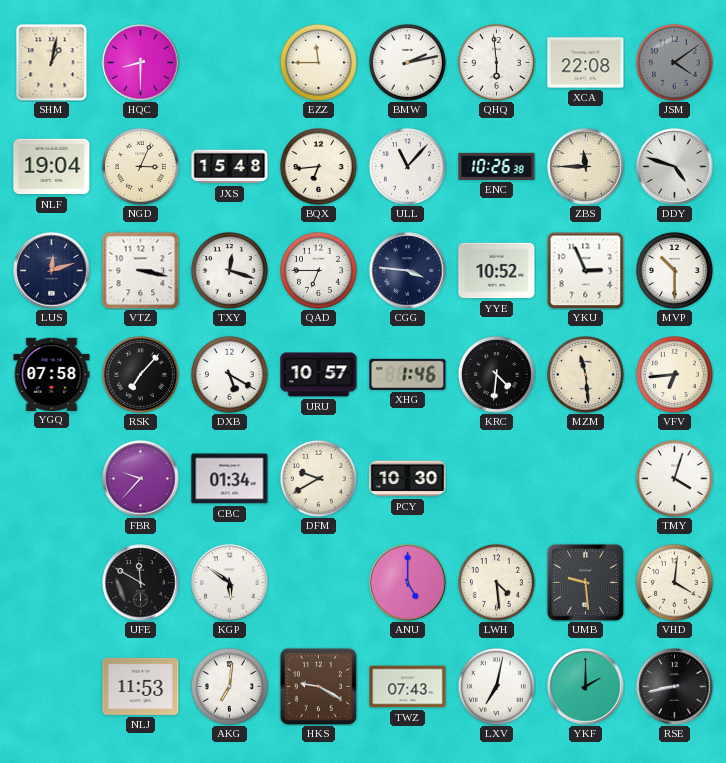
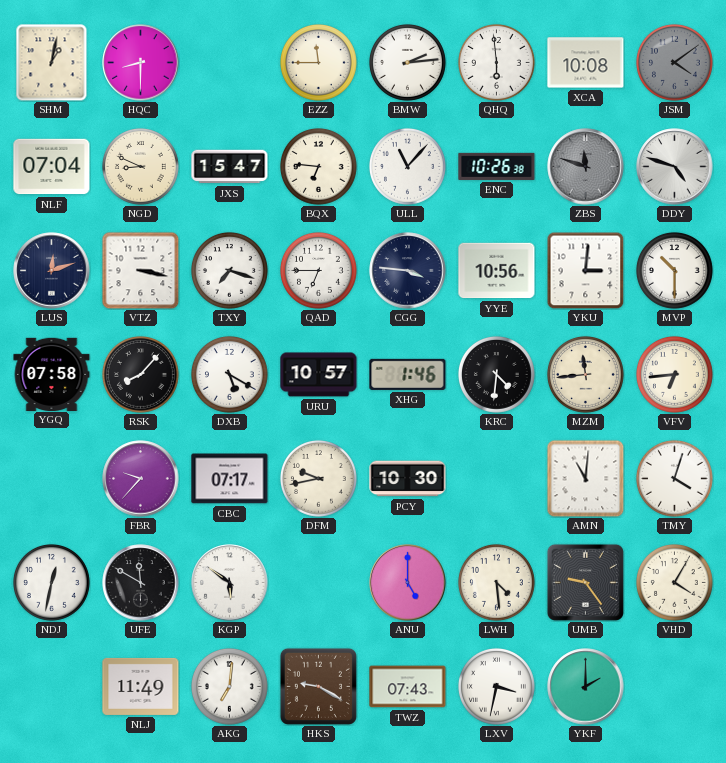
BMW: 2:13 -> 2:14 (408, 63)
XCA: 22:08 -> 10:08 (586, 63)
NLF: 19:04 -> 07:04 (52, 167)
NGD: 3:04 -> 8:49 (141, 167)
JXS: 15:48 -> 15:47 (230, 167)
BQX: 6:44 -> 6:46 (319, 167)
ZBS: 11:45 -> 11:48 (586, 167)
ZBS dial: cream -> grey (586, 167)
TXY: 12:18 -> 7:18 (230, 271)
YYE: 10:52 -> 10:56 (497, 271)
YKU: 2:56 -> 3:01 (585, 270)
RSK: 7:07 -> 8:07 (141, 375)
MZM: 11:29 -> 11:44 (586, 375)
CBC: 01:34 -> 07:17 (230, 479)
DFM: 9:40 -> 9:43 (319, 479)
AMN: none -> 11:01 (585, 478)
NDJ: none -> 12:32 (52, 583)
UMB: 9:29 -> 9:24 (585, 582)
VHD: 4:01 -> 4:05 (675, 583)
NLJ: 11:53 -> 11:49 (141, 686)
LXV: 7:02 -> 3:32 (497, 687)
RSE: 8:43 -> none (675, 687)
